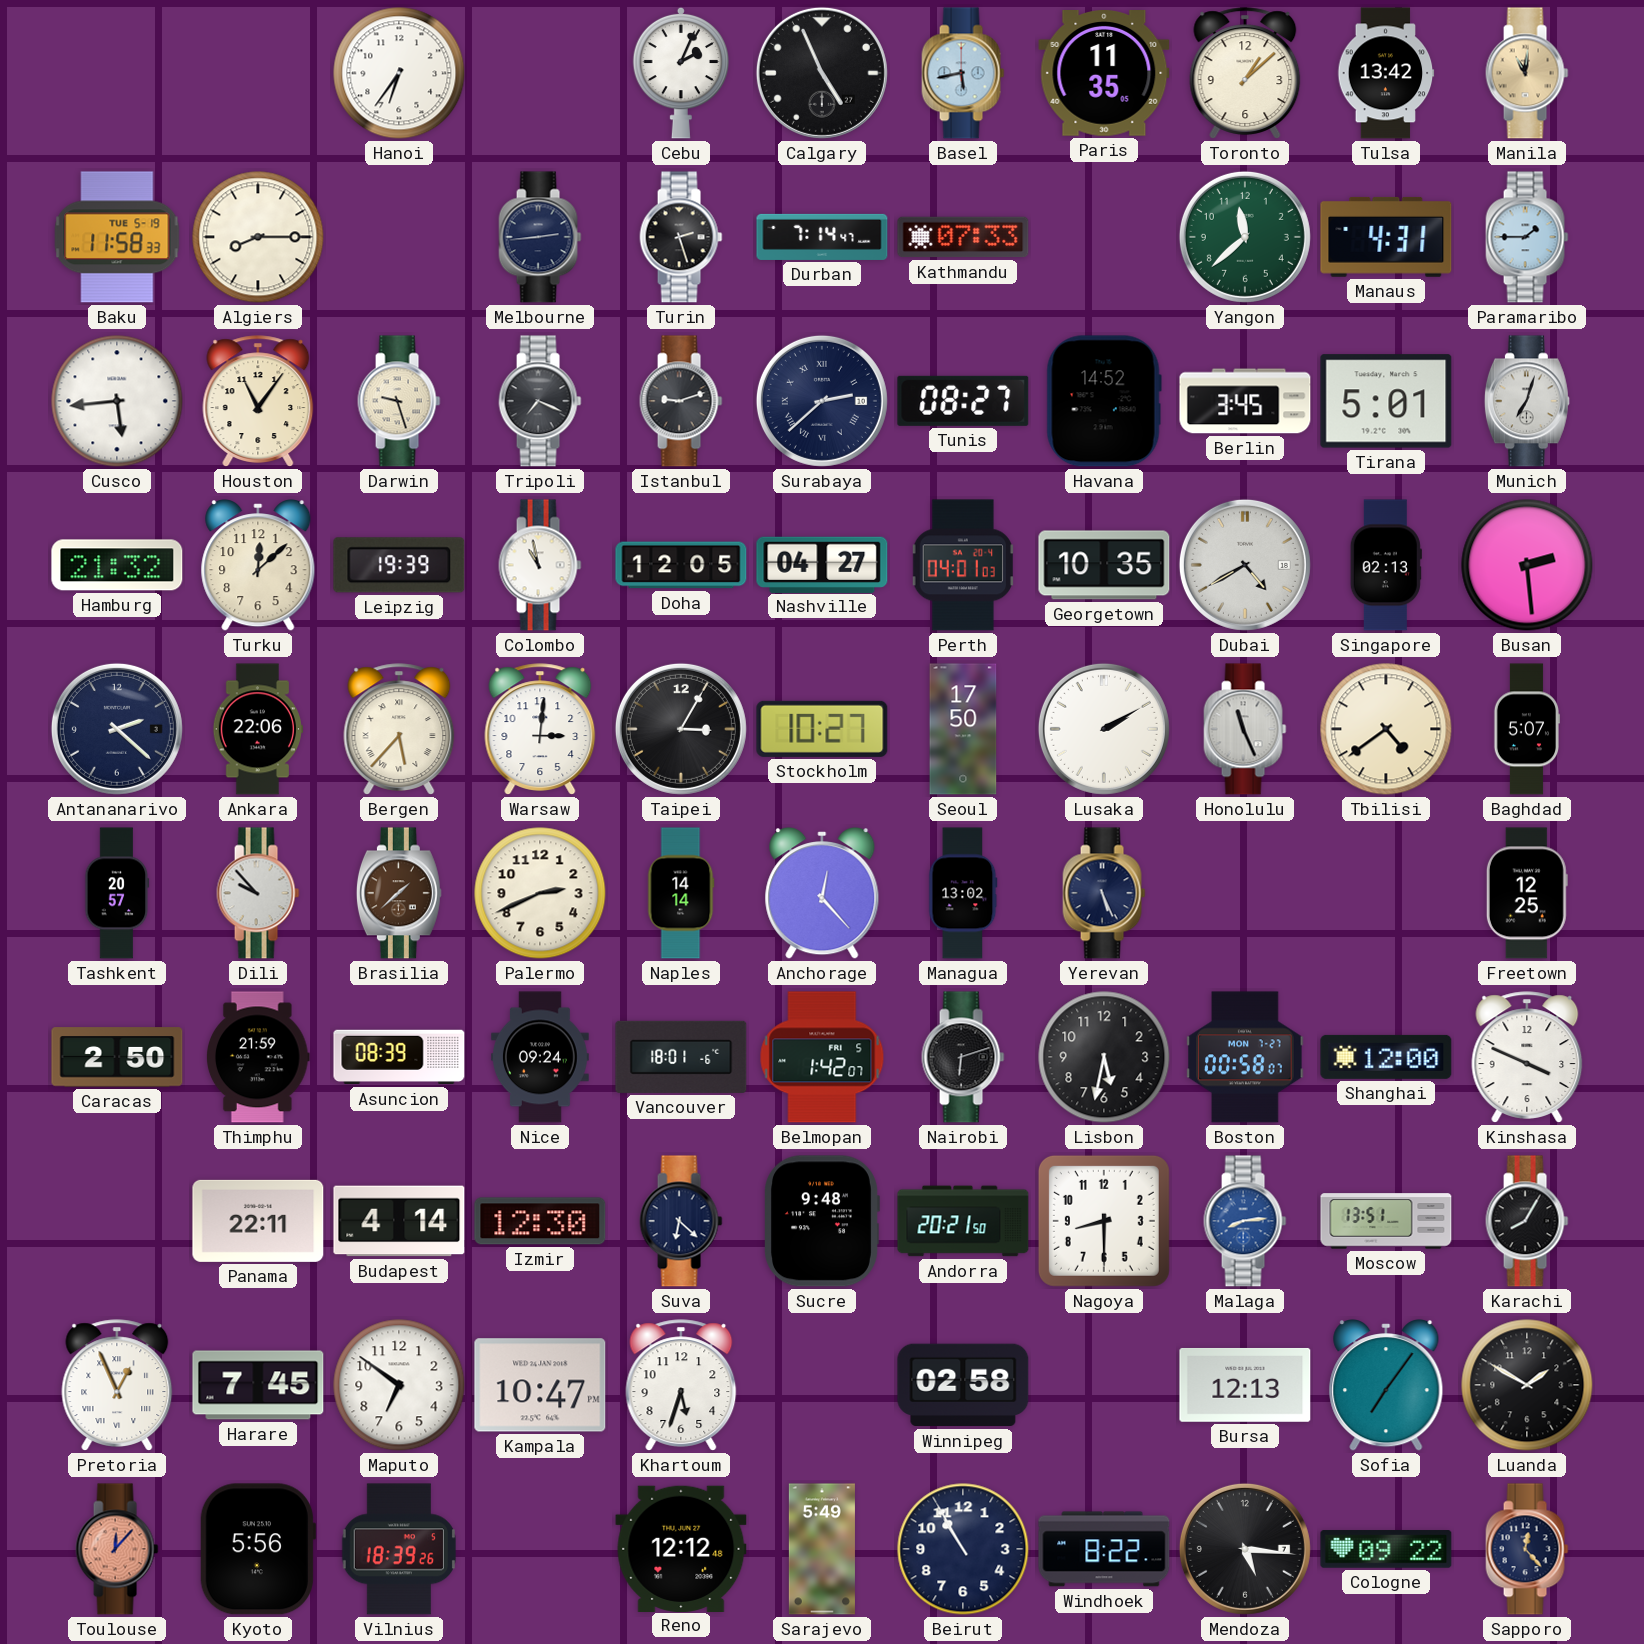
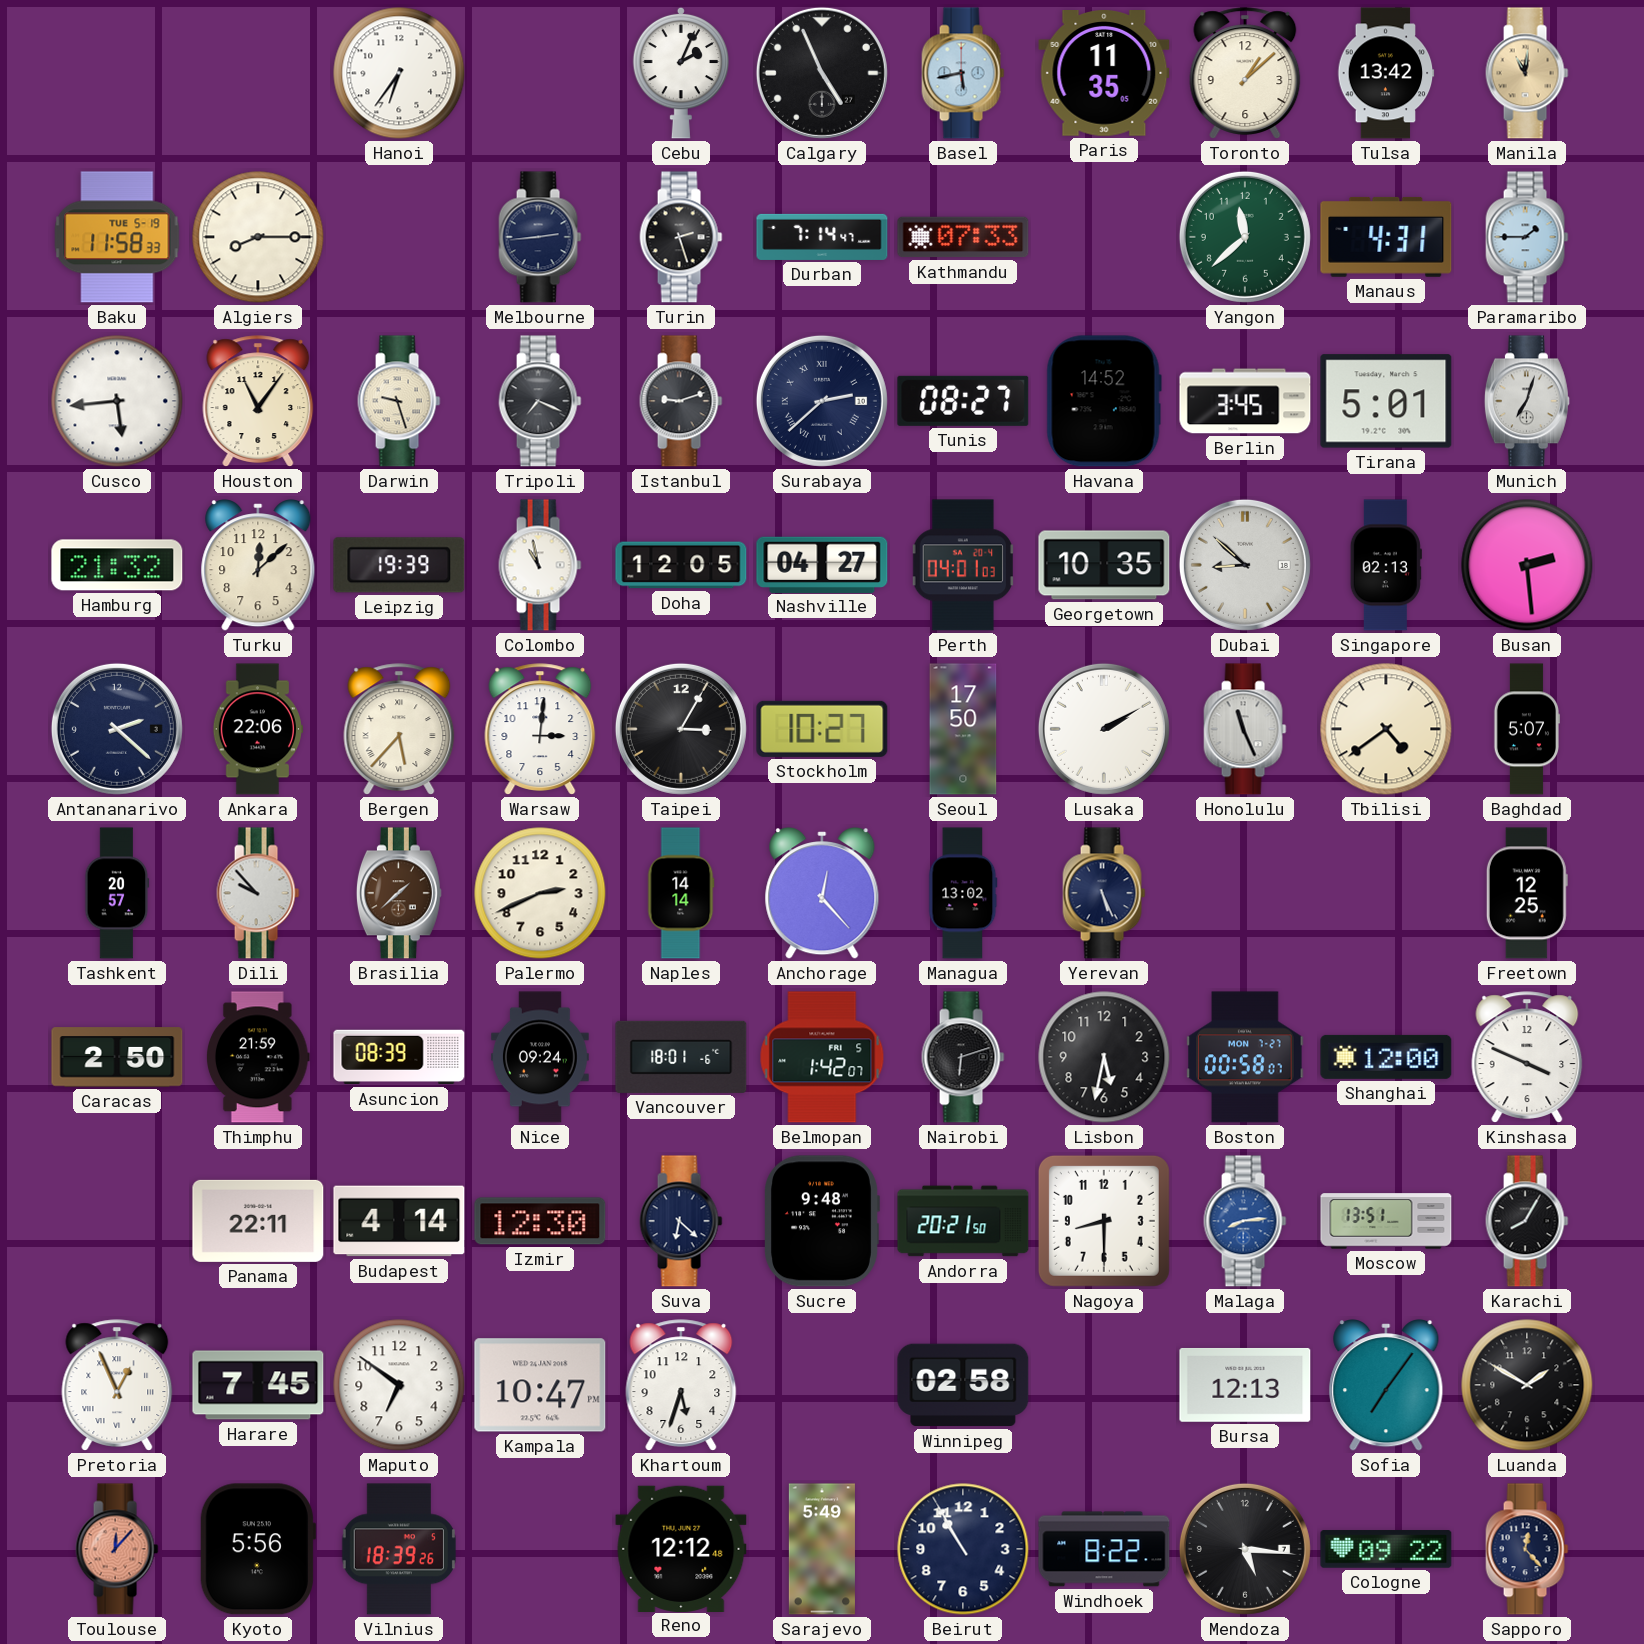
Dubai: 4:40 -> 8:52 (1245, 565)
